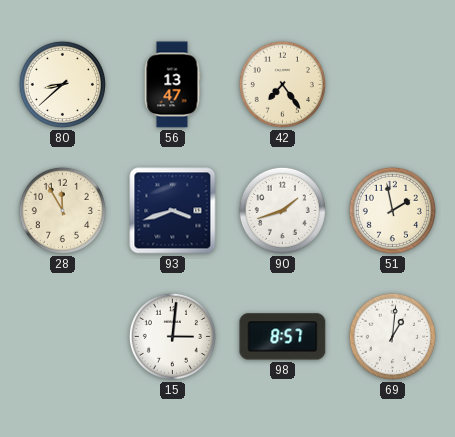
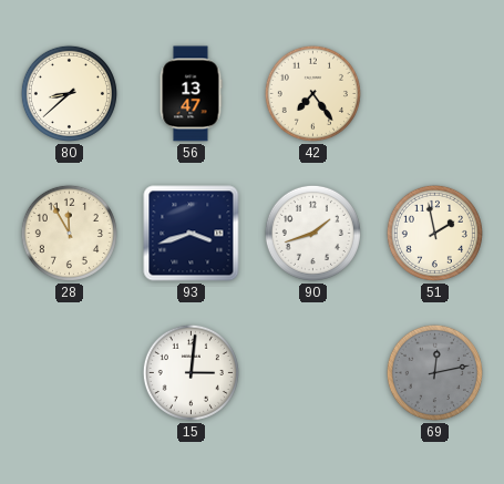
98: 8:57 -> none (283, 337)
69: 1:01 -> 12:13 (434, 372)
69 dial: white -> grey (434, 372)
